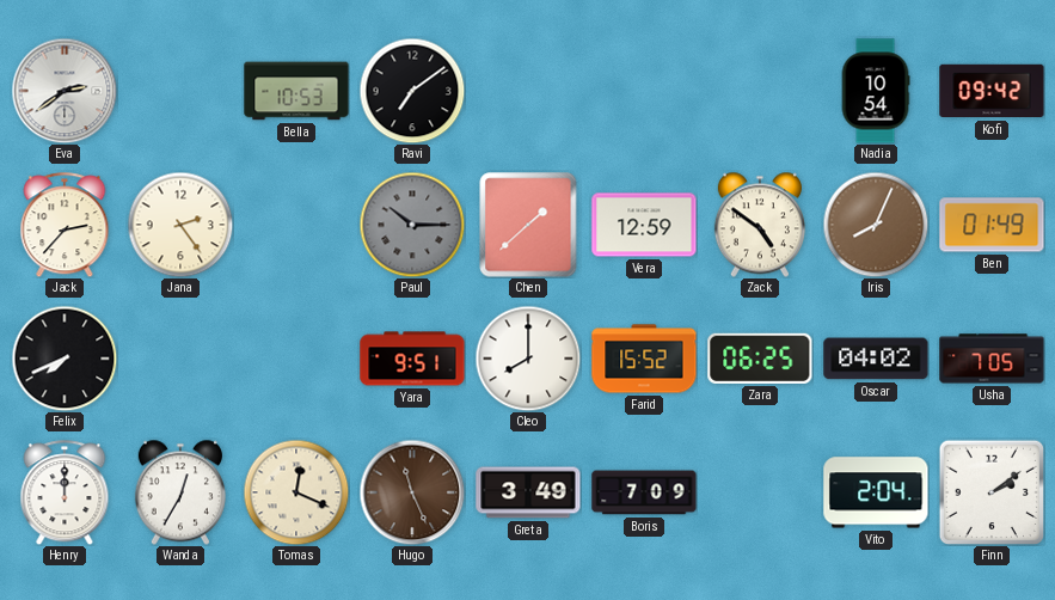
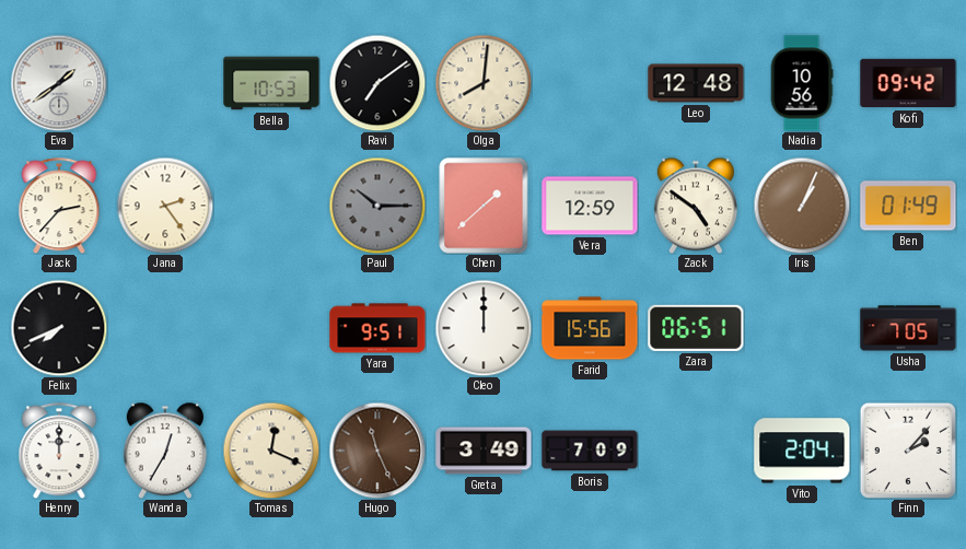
Eva: 2:39 -> 1:39 (59, 83)
Olga: none -> 8:01 (484, 83)
Leo: none -> 12:48 (696, 83)
Nadia: 10:54 -> 10:56 (802, 83)
Iris: 8:04 -> 1:04 (802, 206)
Cleo: 8:00 -> 12:00 (484, 328)
Farid: 15:52 -> 15:56 (590, 328)
Zara: 06:25 -> 06:51 (696, 328)
Oscar: 04:02 -> none (876, 359)
Finn: 2:09 -> 2:07 (907, 449)
